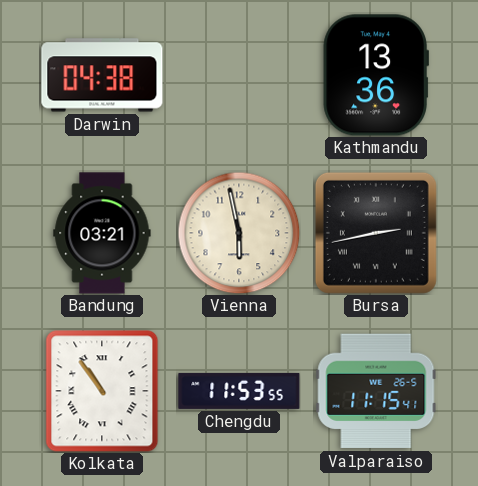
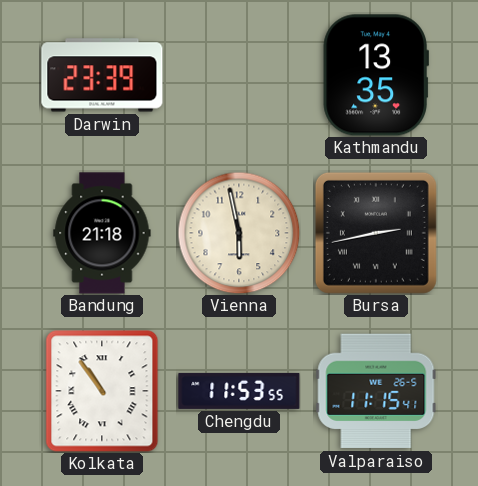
Darwin: 04:38 -> 23:39 (102, 75)
Kathmandu: 13:36 -> 13:35 (376, 75)
Bandung: 03:21 -> 21:18 (102, 233)
